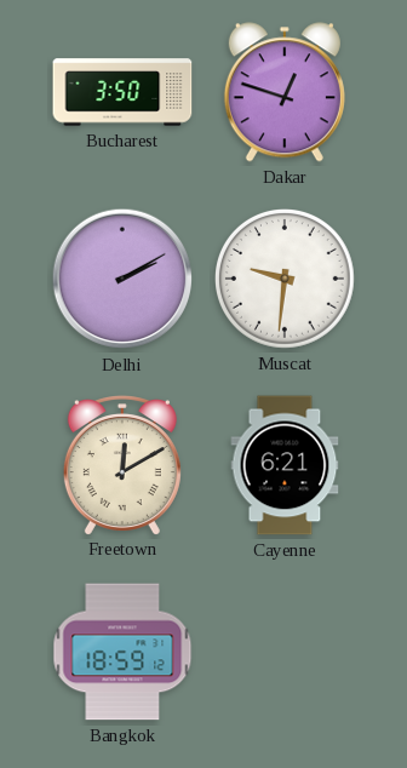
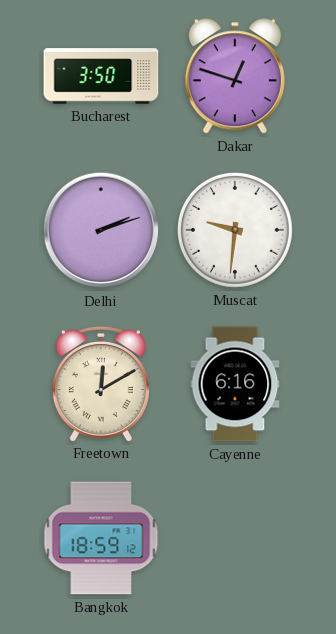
Delhi: 2:10 -> 2:12 (101, 230)
Cayenne: 6:21 -> 6:16 (235, 384)
